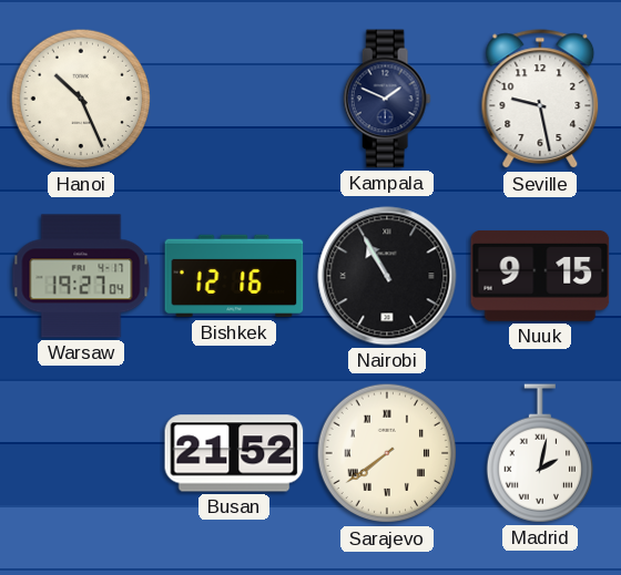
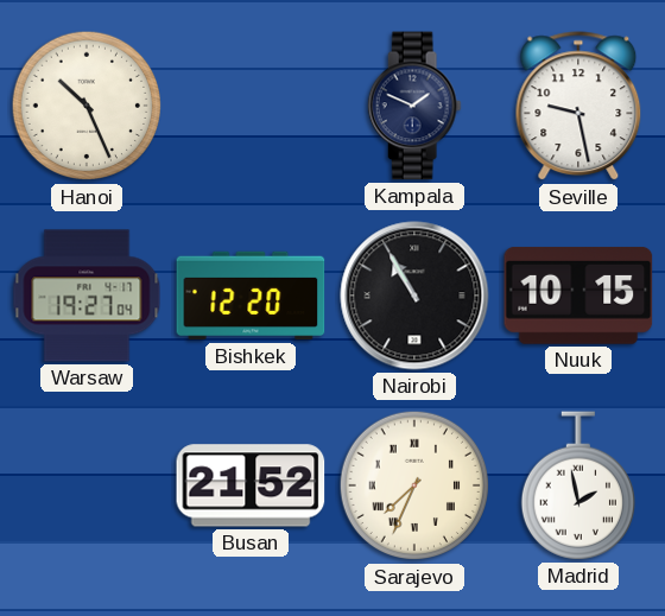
Bishkek: 12:16 -> 12:20 (251, 296)
Nuuk: 9:15 -> 10:15 (578, 296)
Sarajevo: 7:39 -> 7:34 (414, 485)
Madrid: 2:02 -> 1:58 (578, 485)
